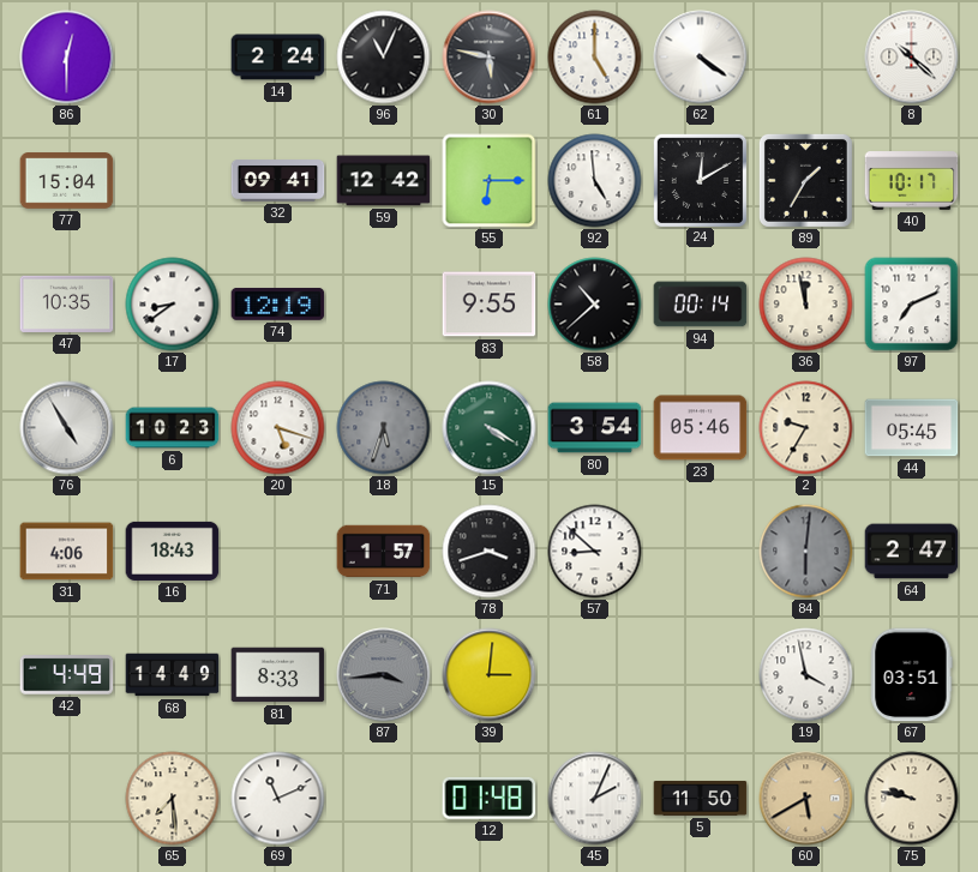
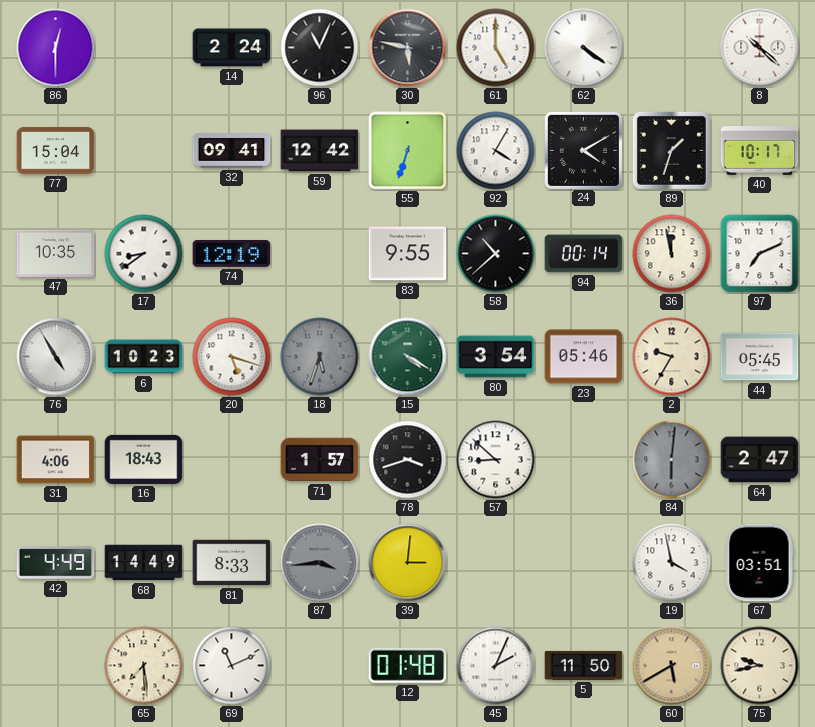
55: 6:15 -> 6:33 (408, 151)
92: 4:59 -> 4:05 (496, 151)
24: 12:10 -> 4:10 (583, 150)
89: 1:35 -> 1:33 (671, 150)
75: 9:47 -> 9:43 (760, 666)
